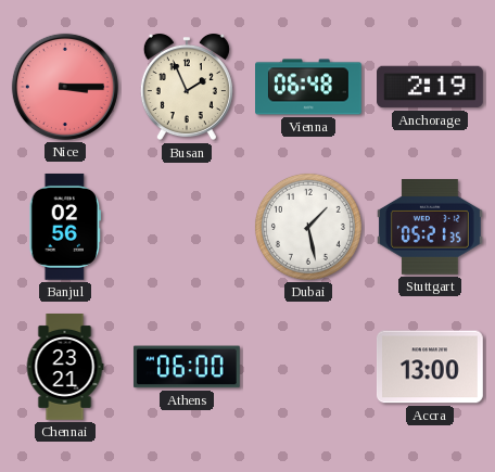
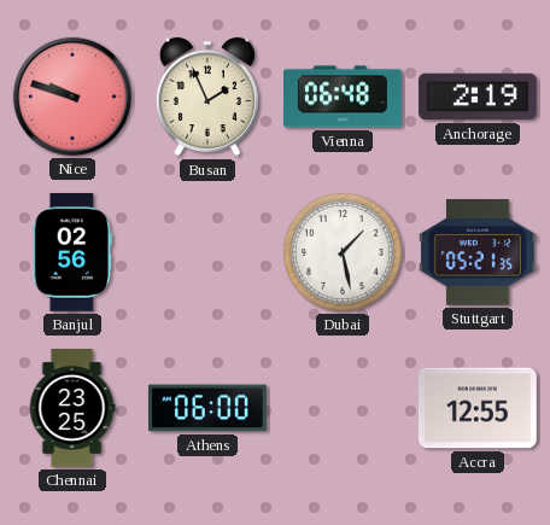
Nice: 3:15 -> 9:48 (72, 97)
Chennai: 23:21 -> 23:25 (72, 409)
Accra: 13:00 -> 12:55 (478, 408)
